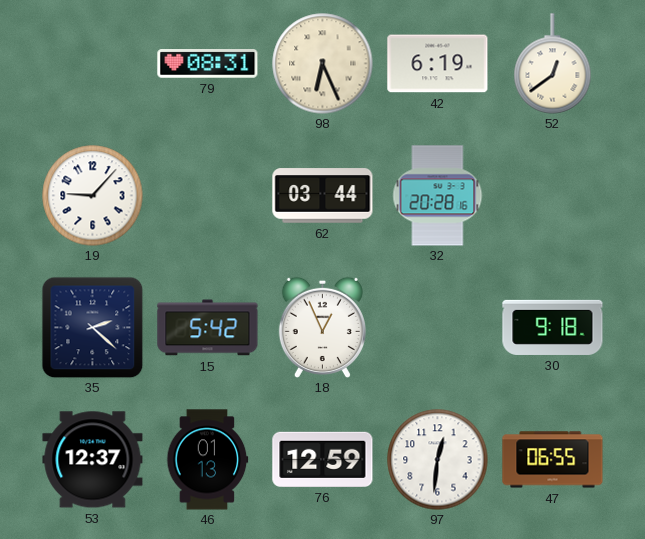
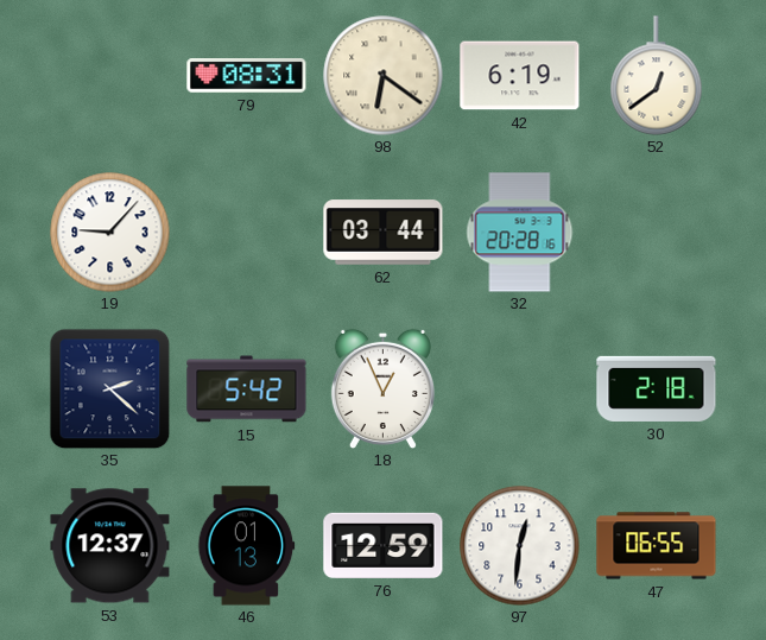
98: 6:26 -> 6:21 (384, 76)
30: 9:18 -> 2:18 (657, 388)
